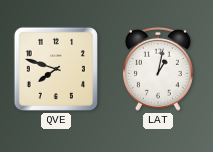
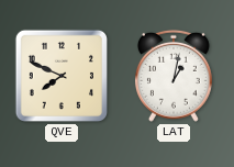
QVE: 7:48 -> 7:49 (62, 76)
